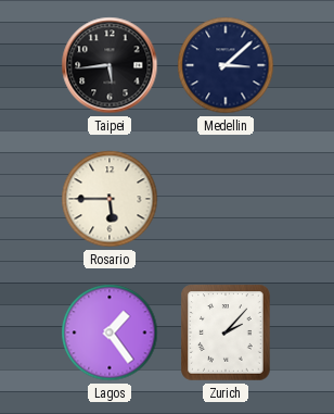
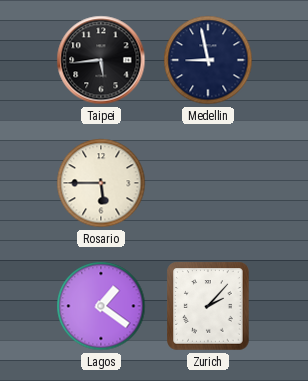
Medellin: 3:08 -> 8:58 (208, 60)
Lagos: 1:24 -> 1:21 (101, 306)
